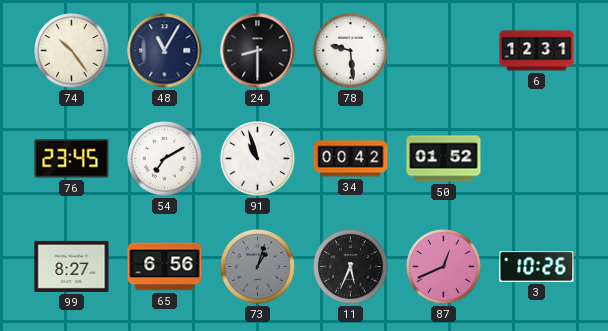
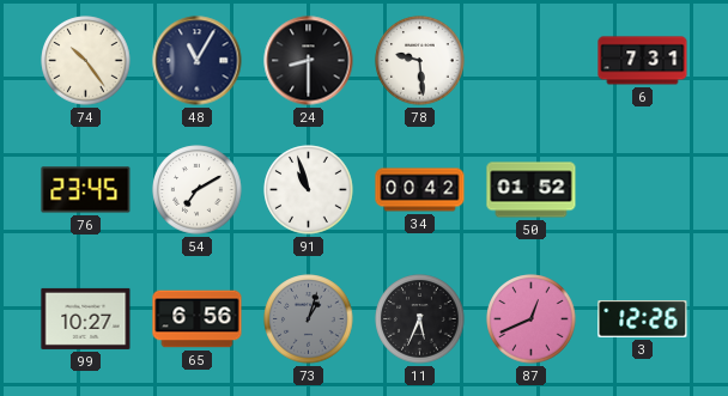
6: 12:31 -> 7:31 (643, 61)
99: 8:27 -> 10:27 (86, 318)
3: 10:26 -> 12:26 (643, 319)
